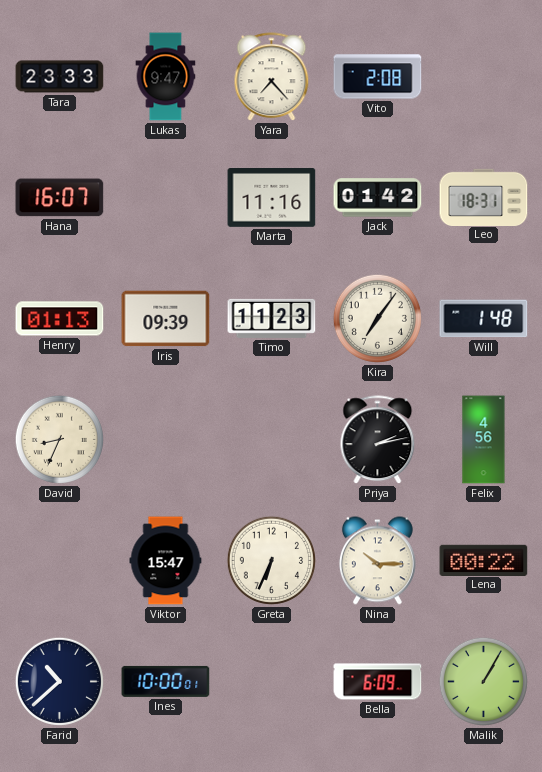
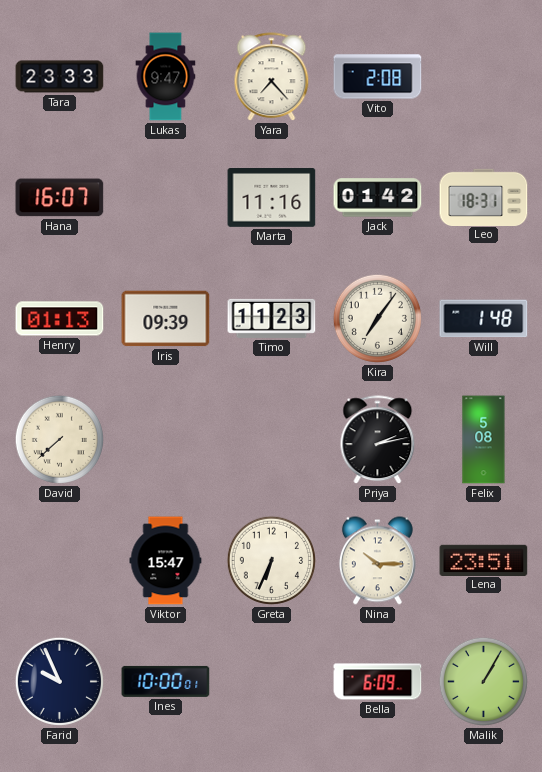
David: 8:34 -> 7:38 (59, 439)
Felix: 4:56 -> 5:08 (484, 440)
Lena: 00:22 -> 23:51 (484, 560)
Farid: 10:38 -> 9:56 (59, 681)
